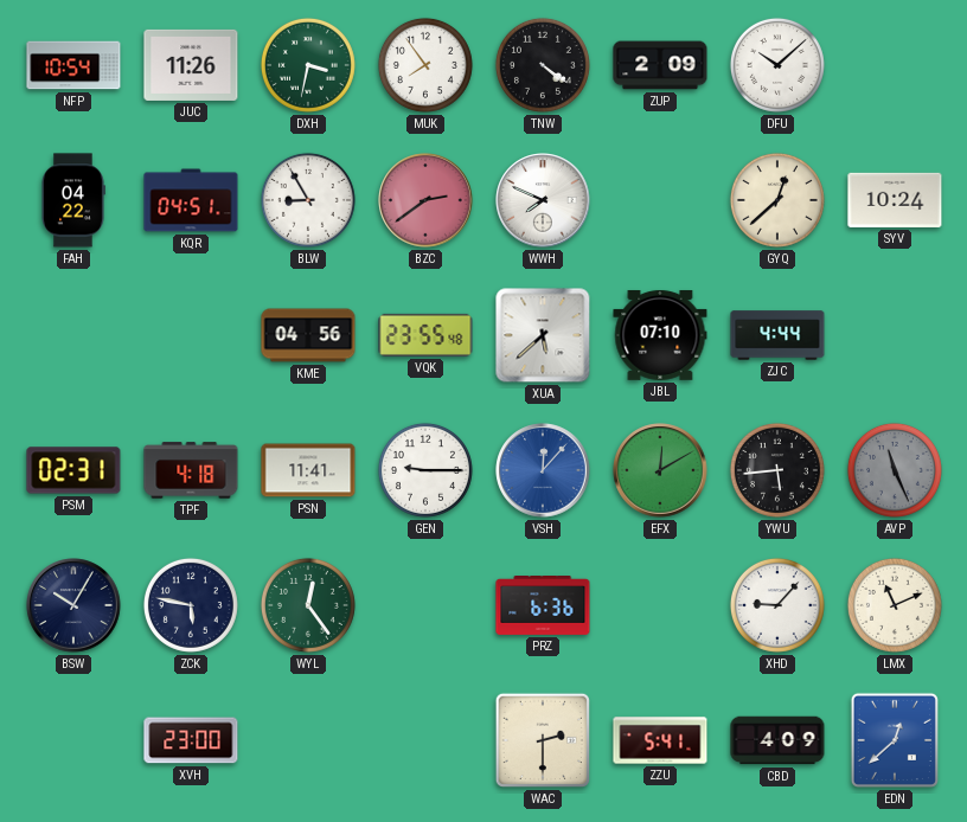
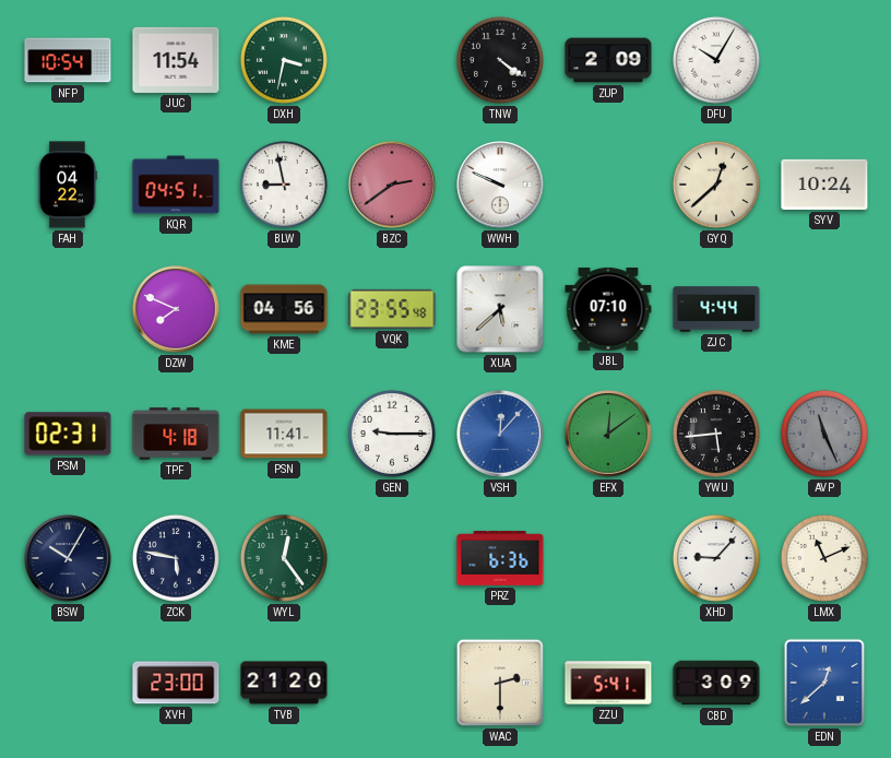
JUC: 11:26 -> 11:54 (176, 60)
MUK: 7:54 -> none (425, 65)
DFU: 10:08 -> 10:05 (716, 60)
BLW: 8:55 -> 8:58 (284, 185)
WWH: 7:49 -> 9:49 (500, 185)
DZW: none -> 7:49 (176, 309)
EFX: 12:10 -> 12:09 (608, 434)
TVB: none -> 21:20 (284, 683)
CBD: 4:09 -> 3:09 (716, 683)
